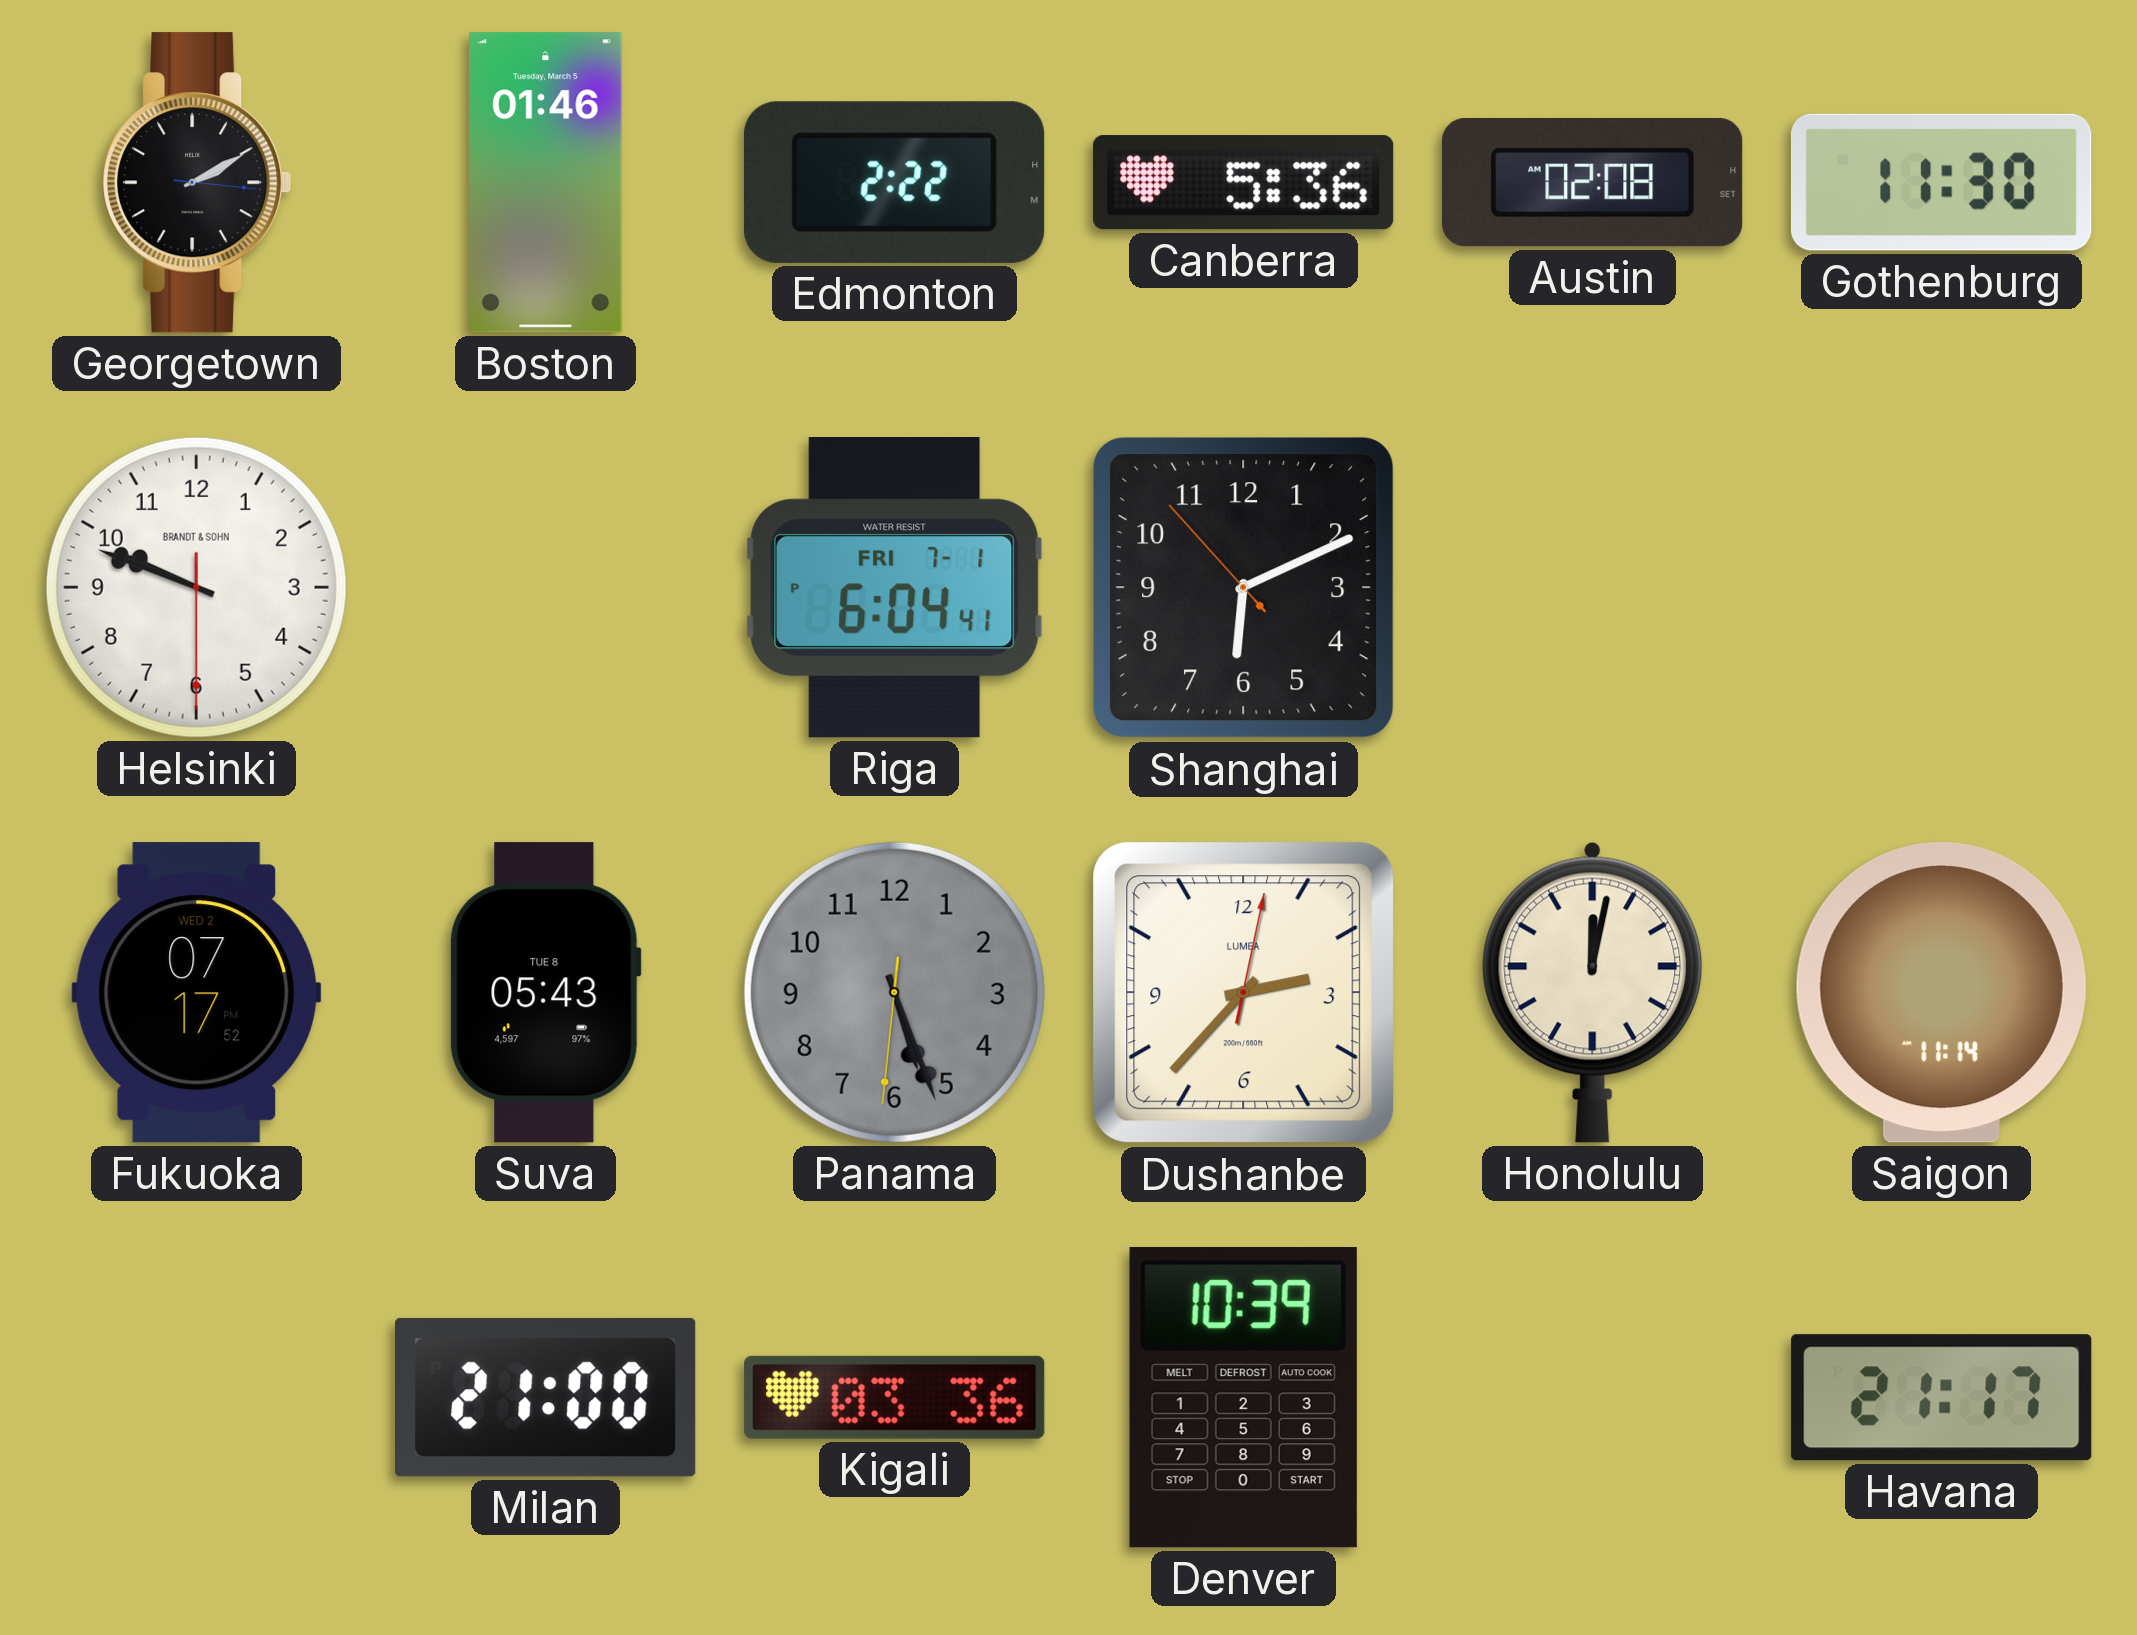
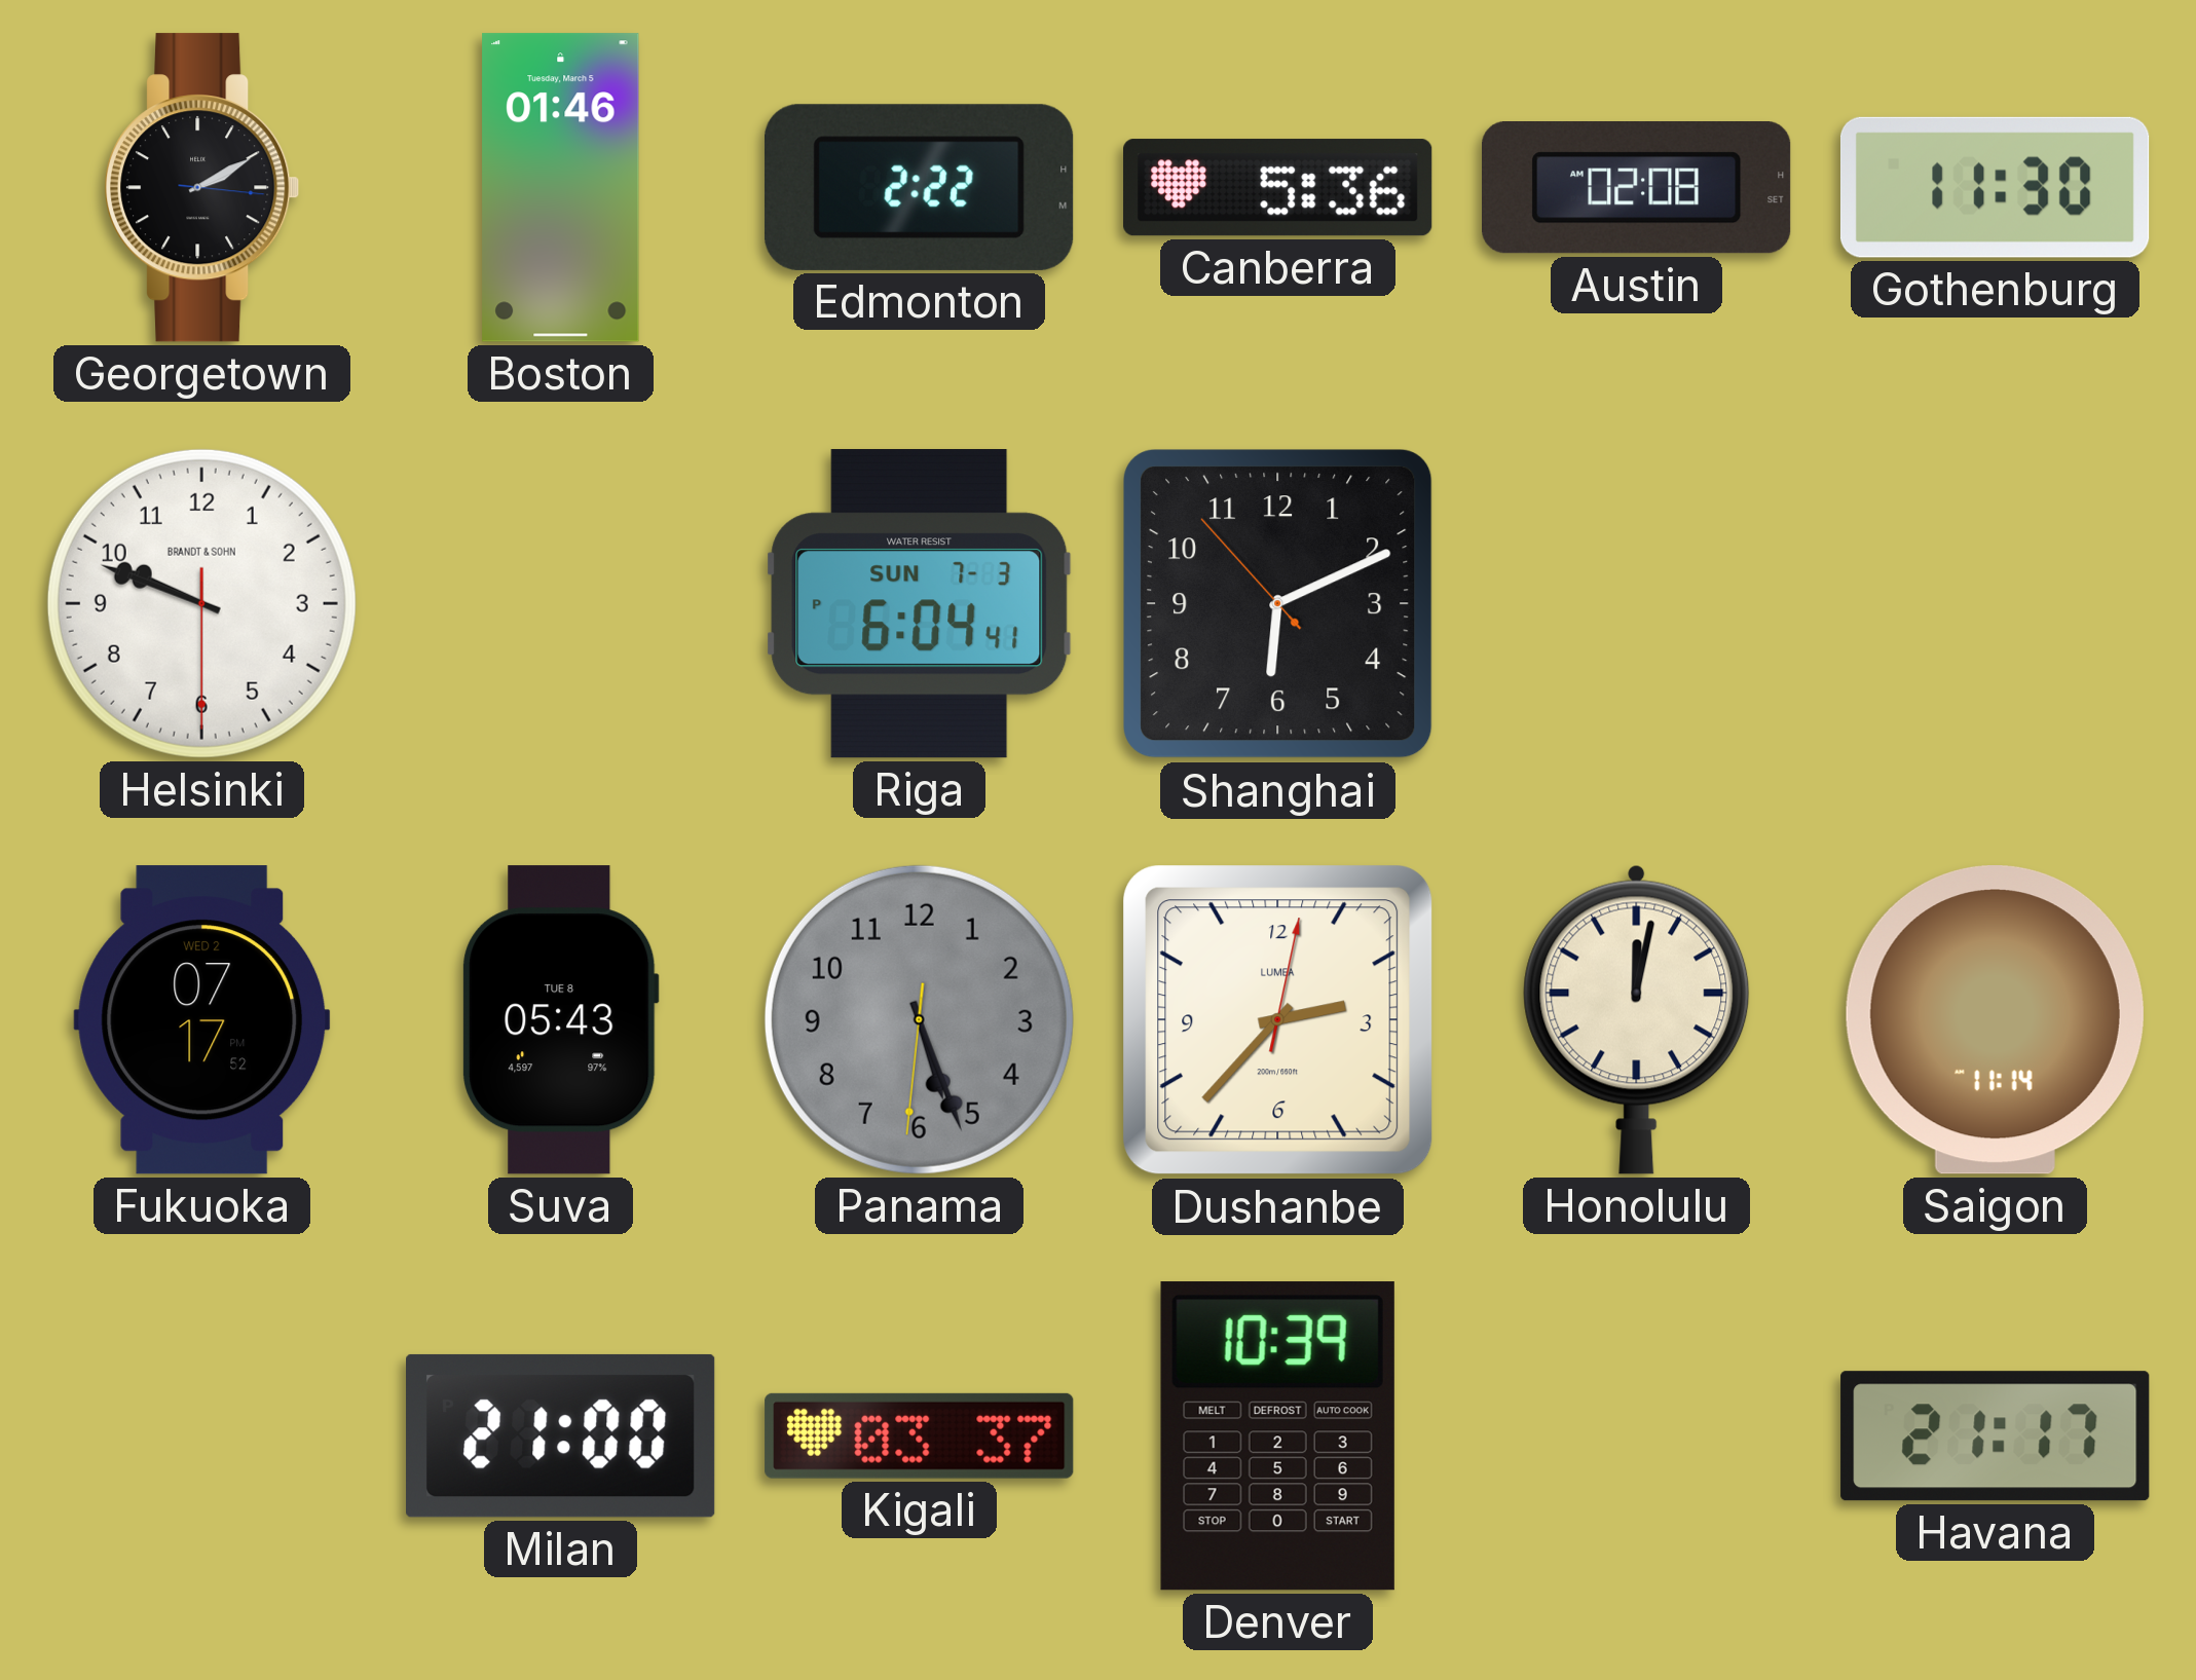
Riga date: FRI 7-1 -> SUN 7-3 (920, 604)
Kigali: 03:36 -> 03:37 (920, 1435)
